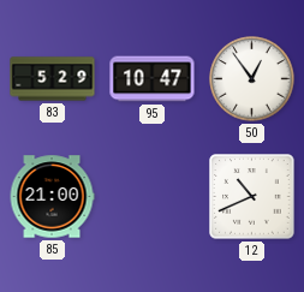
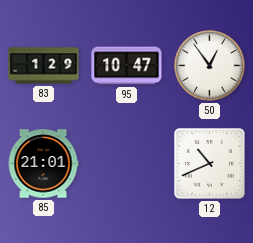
83: 5:29 -> 1:29 (44, 66)
85: 21:00 -> 21:01 (43, 164)
